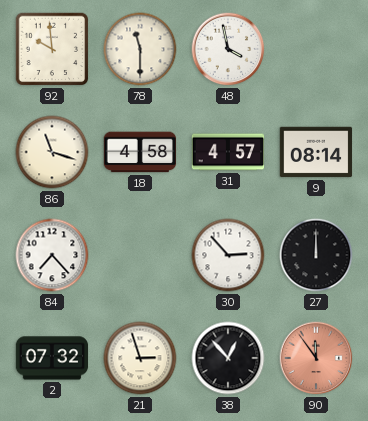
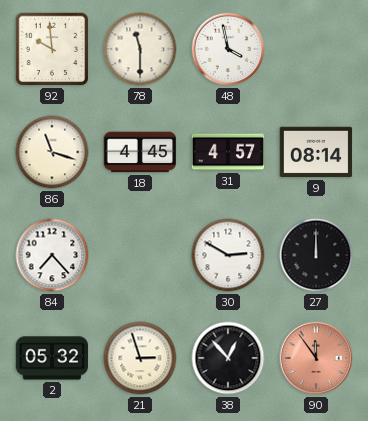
18: 4:58 -> 4:45 (140, 152)
30: 2:53 -> 2:50 (228, 255)
2: 07:32 -> 05:32 (52, 358)
